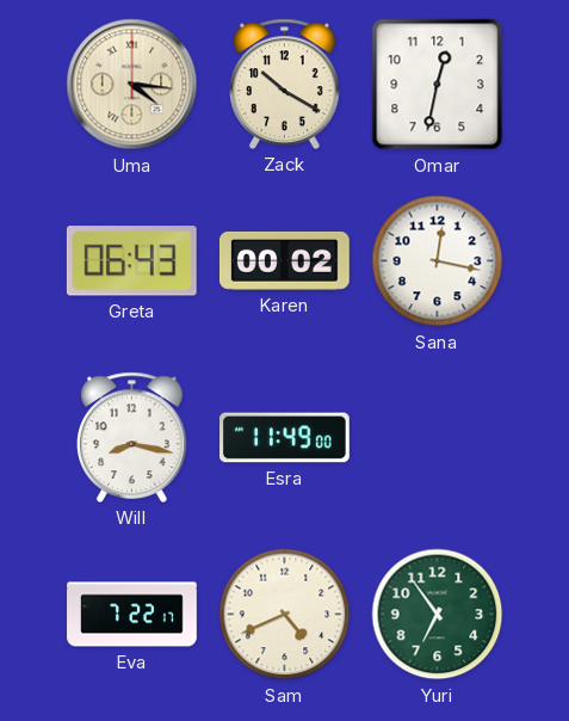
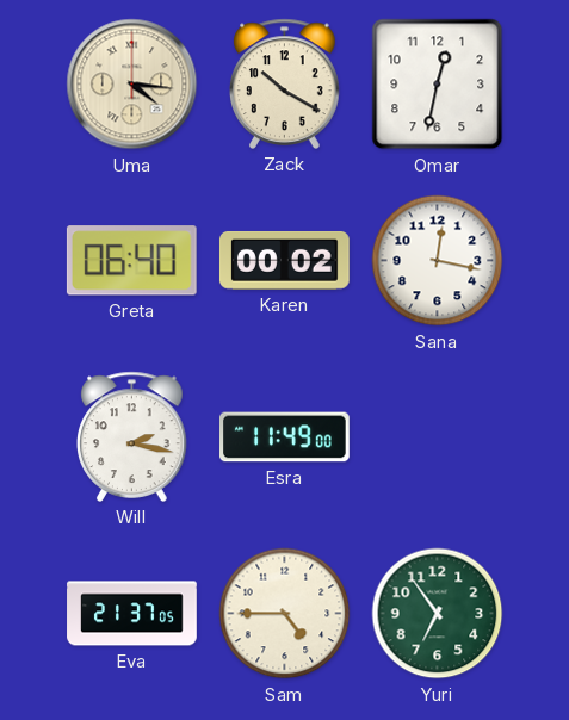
Greta: 06:43 -> 06:40 (131, 261)
Will: 8:17 -> 2:17 (132, 436)
Eva: 7:22 -> 21:37 (132, 614)
Sam: 4:41 -> 4:45 (285, 614)
